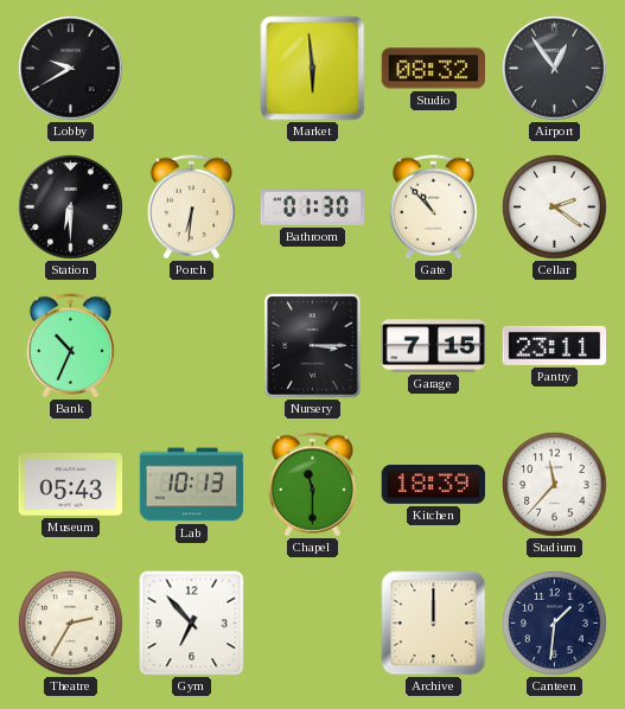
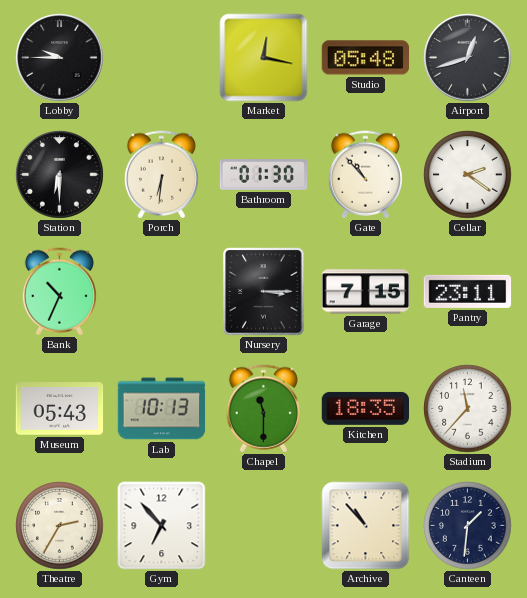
Lobby: 9:40 -> 9:45 (60, 58)
Market: 5:59 -> 12:17 (264, 58)
Studio: 08:32 -> 05:48 (366, 58)
Airport: 12:54 -> 12:42 (468, 58)
Kitchen: 18:39 -> 18:35 (366, 408)
Archive: 12:00 -> 10:53 (366, 526)
